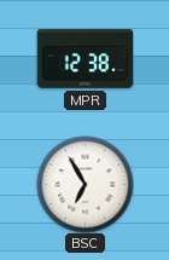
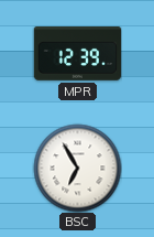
MPR: 12:38 -> 12:39 (77, 54)
